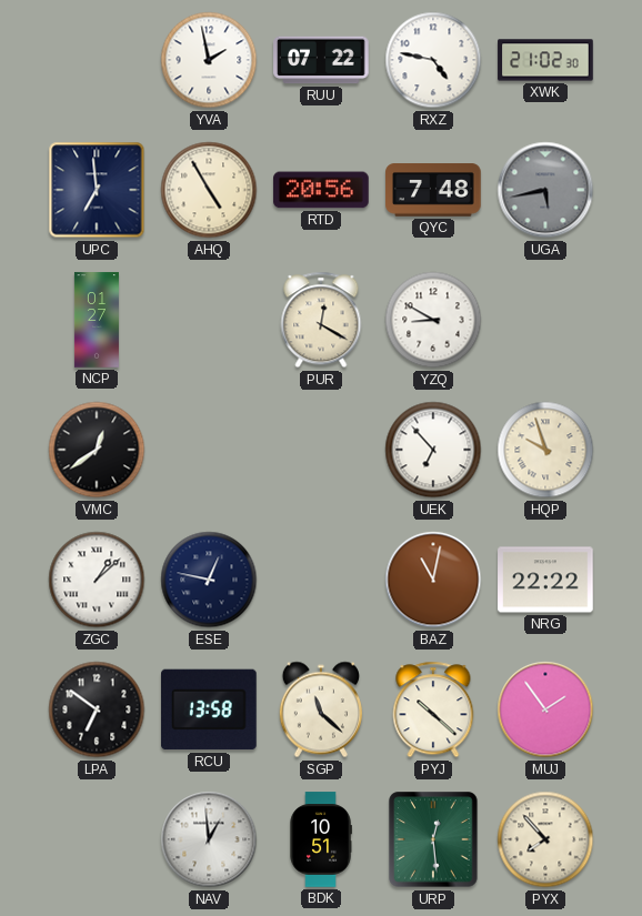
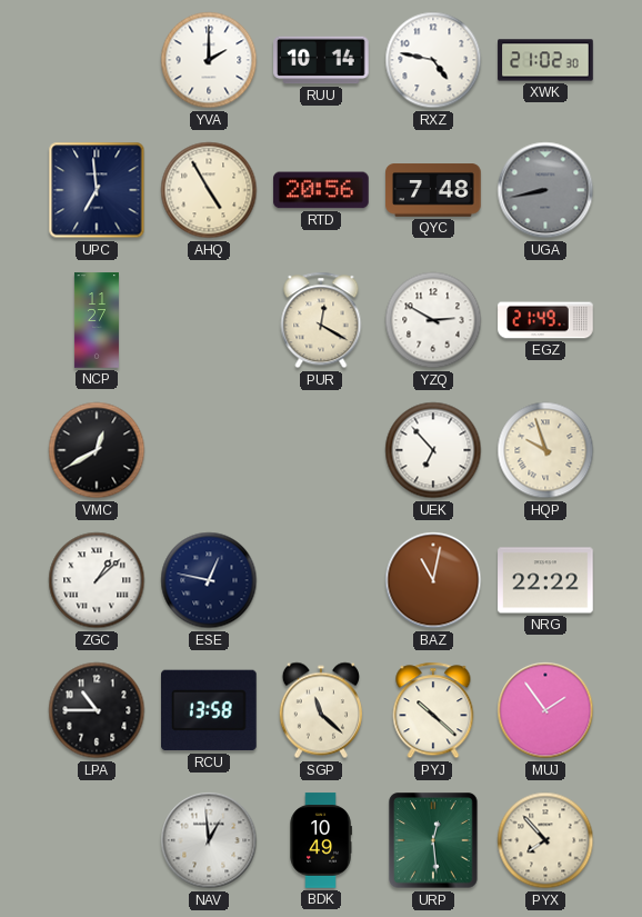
YVA: 1:58 -> 2:00 (209, 60)
RUU: 07:22 -> 10:14 (321, 60)
UGA: 5:43 -> 8:43 (545, 190)
NCP: 01:27 -> 11:27 (97, 320)
YZQ: 8:50 -> 2:50 (433, 320)
EGZ: none -> 21:49 (545, 320)
VMC: 12:39 -> 12:40 (97, 450)
LPA: 6:51 -> 10:45 (97, 710)
BDK: 10:51 -> 10:49 (321, 840)
